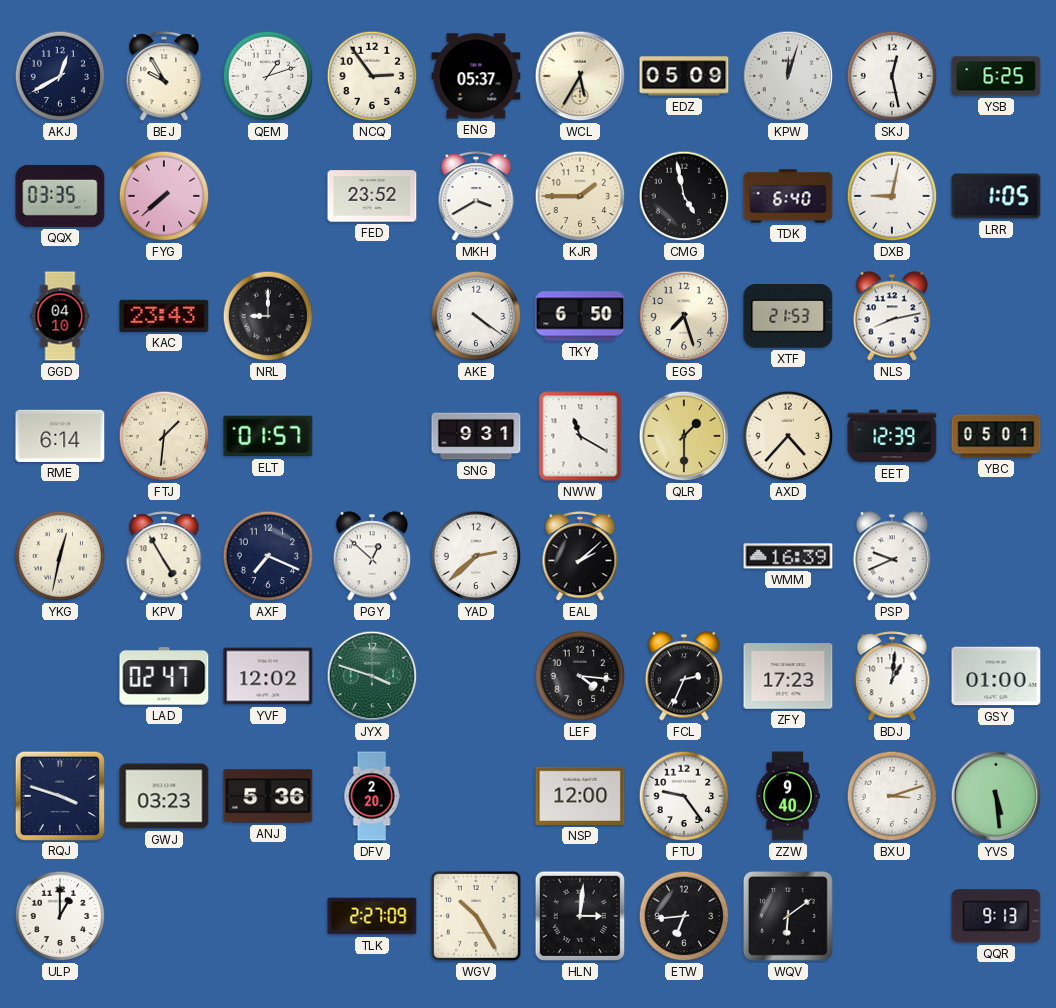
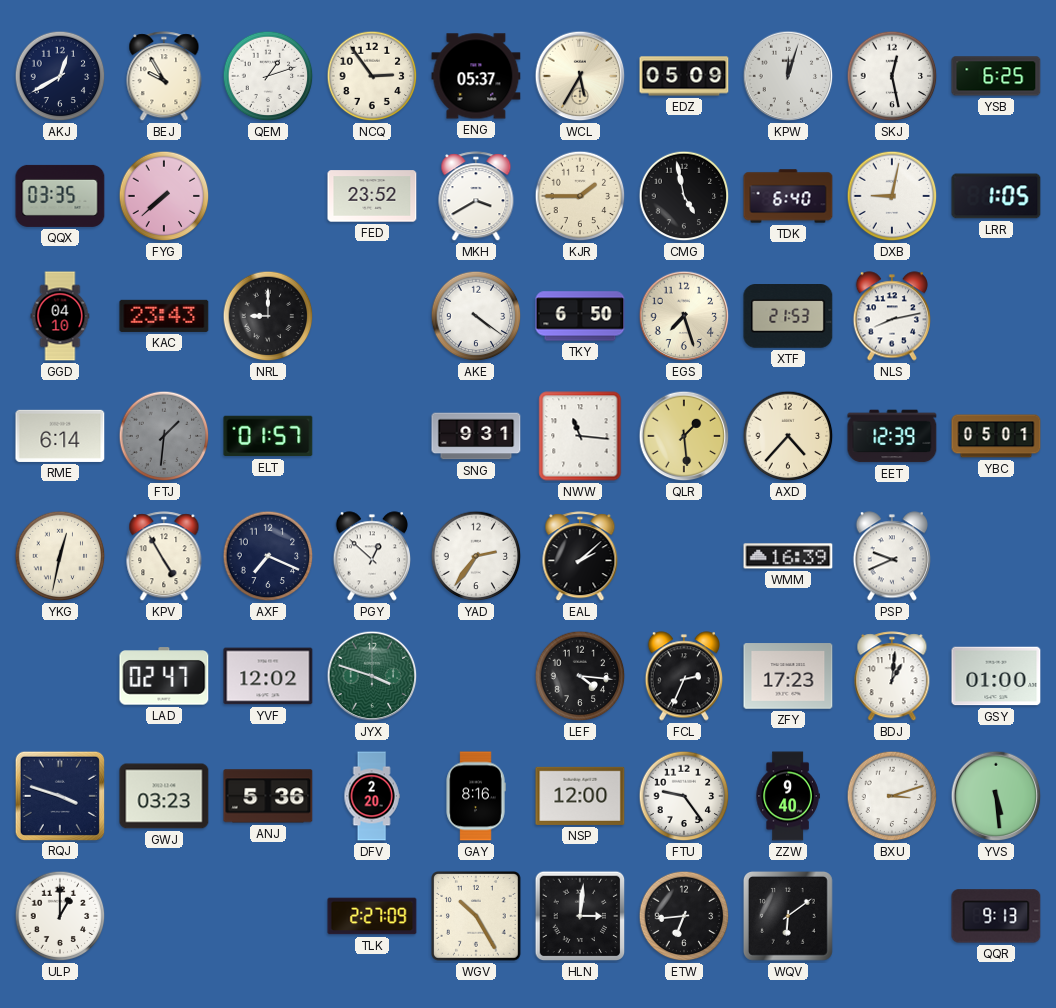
FTJ dial: cream -> grey (164, 436)
NWW: 11:20 -> 11:16 (580, 436)
QLR: 1:30 -> 1:29 (684, 436)
YAD: 2:38 -> 2:36 (476, 556)
GAY: none -> 8:16 (476, 796)
